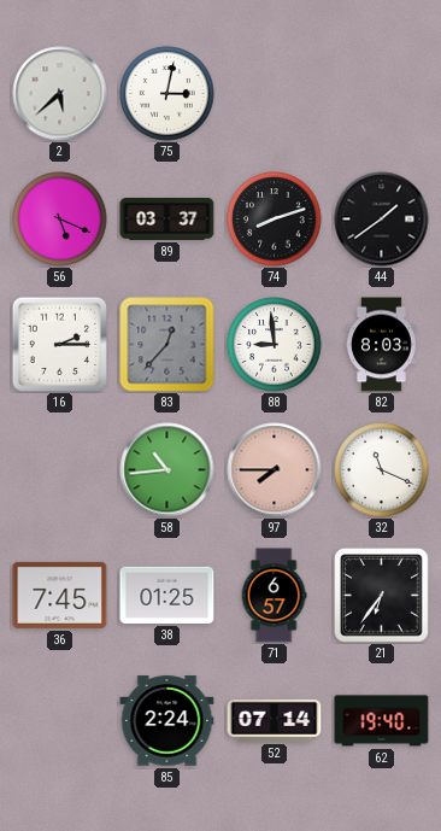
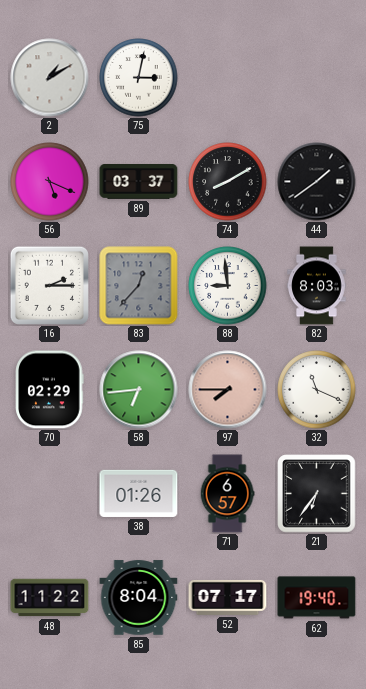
2: 5:38 -> 1:10 (50, 78)
74: 8:12 -> 8:10 (228, 182)
70: none -> 02:29 (50, 390)
58: 10:44 -> 6:44 (139, 390)
36: 7:45 -> none (60, 595)
38: 01:25 -> 01:26 (139, 493)
48: none -> 11:22 (50, 598)
85: 2:24 -> 8:04 (139, 598)
52: 07:14 -> 07:17 (228, 597)
